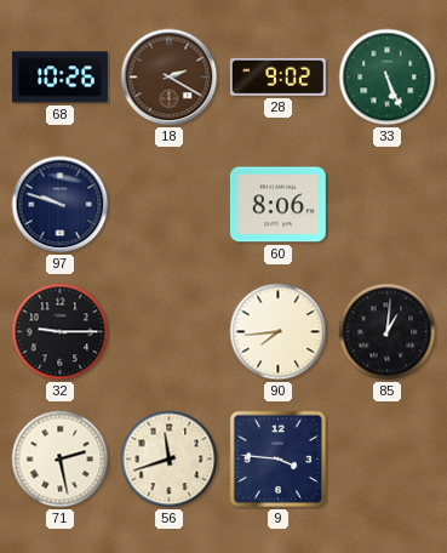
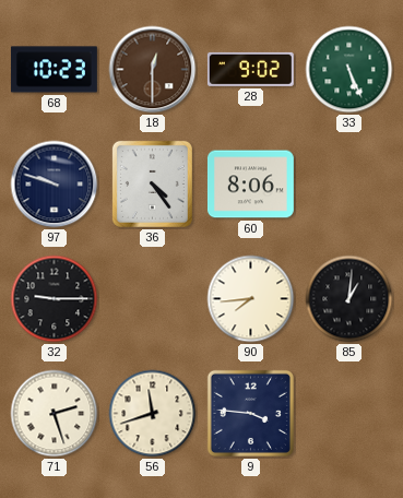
68: 10:26 -> 10:23 (54, 70)
18: 2:20 -> 12:30 (153, 70)
36: none -> 4:24 (152, 183)
71: 2:28 -> 2:27 (55, 414)
